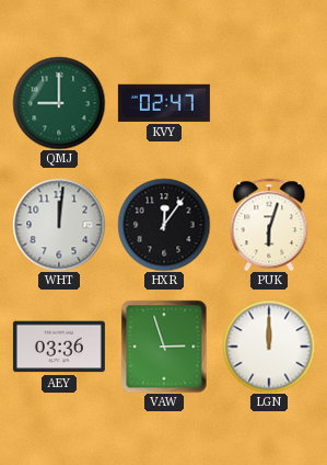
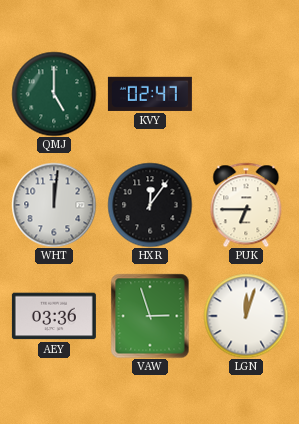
QMJ: 9:00 -> 5:00 (54, 94)
PUK: 6:03 -> 6:45 (246, 205)
LGN: 12:00 -> 12:03 (246, 316)
